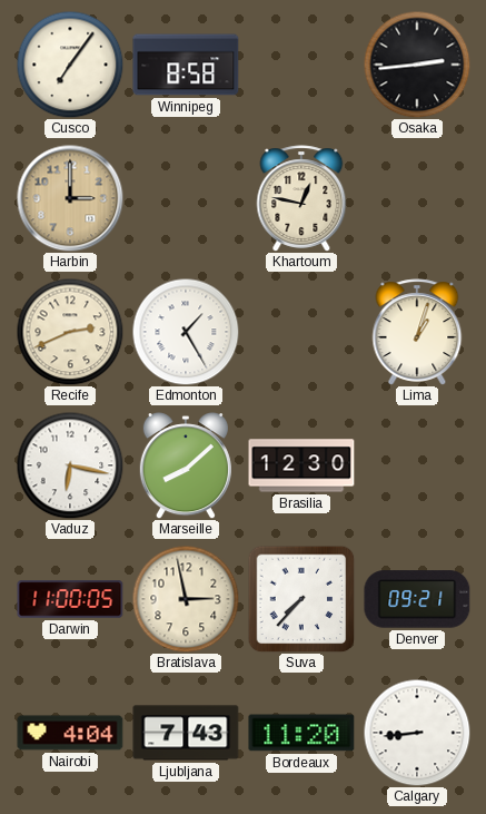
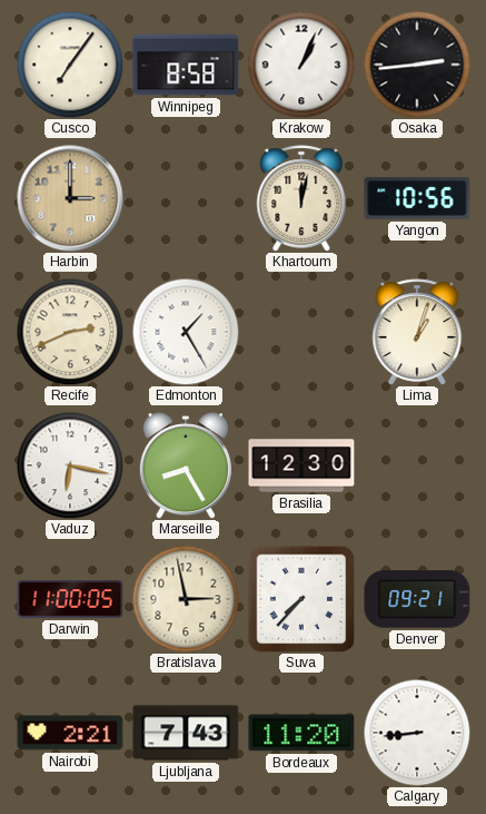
Krakow: none -> 1:04 (301, 65)
Khartoum: 12:47 -> 12:02 (301, 198)
Yangon: none -> 10:56 (417, 198)
Marseille: 8:08 -> 8:25 (186, 465)
Nairobi: 4:04 -> 2:21 (70, 733)
